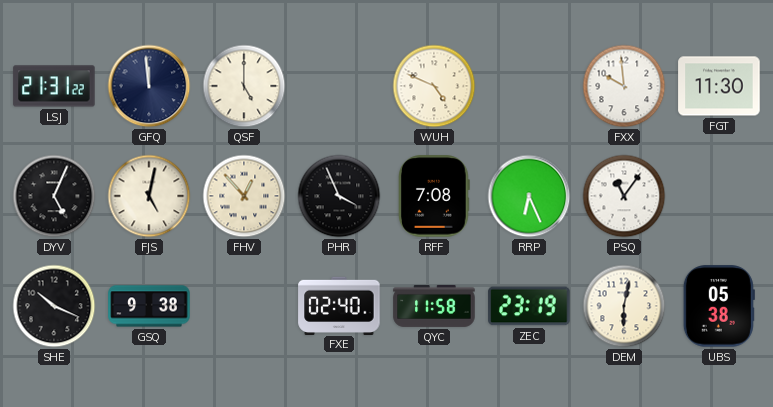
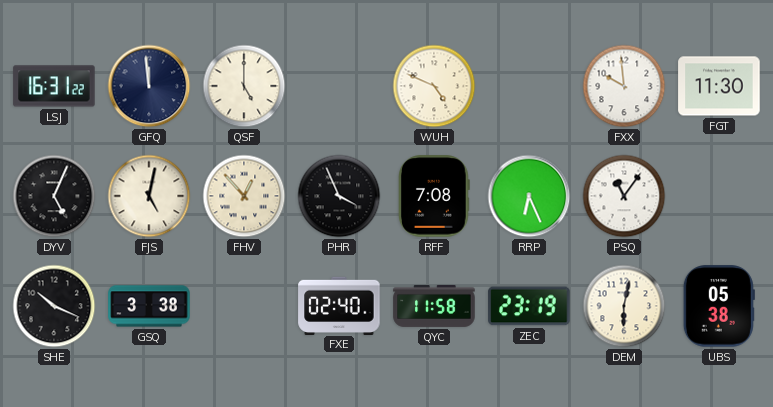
LSJ: 21:31 -> 16:31 (54, 86)
GSQ: 9:38 -> 3:38 (149, 306)
